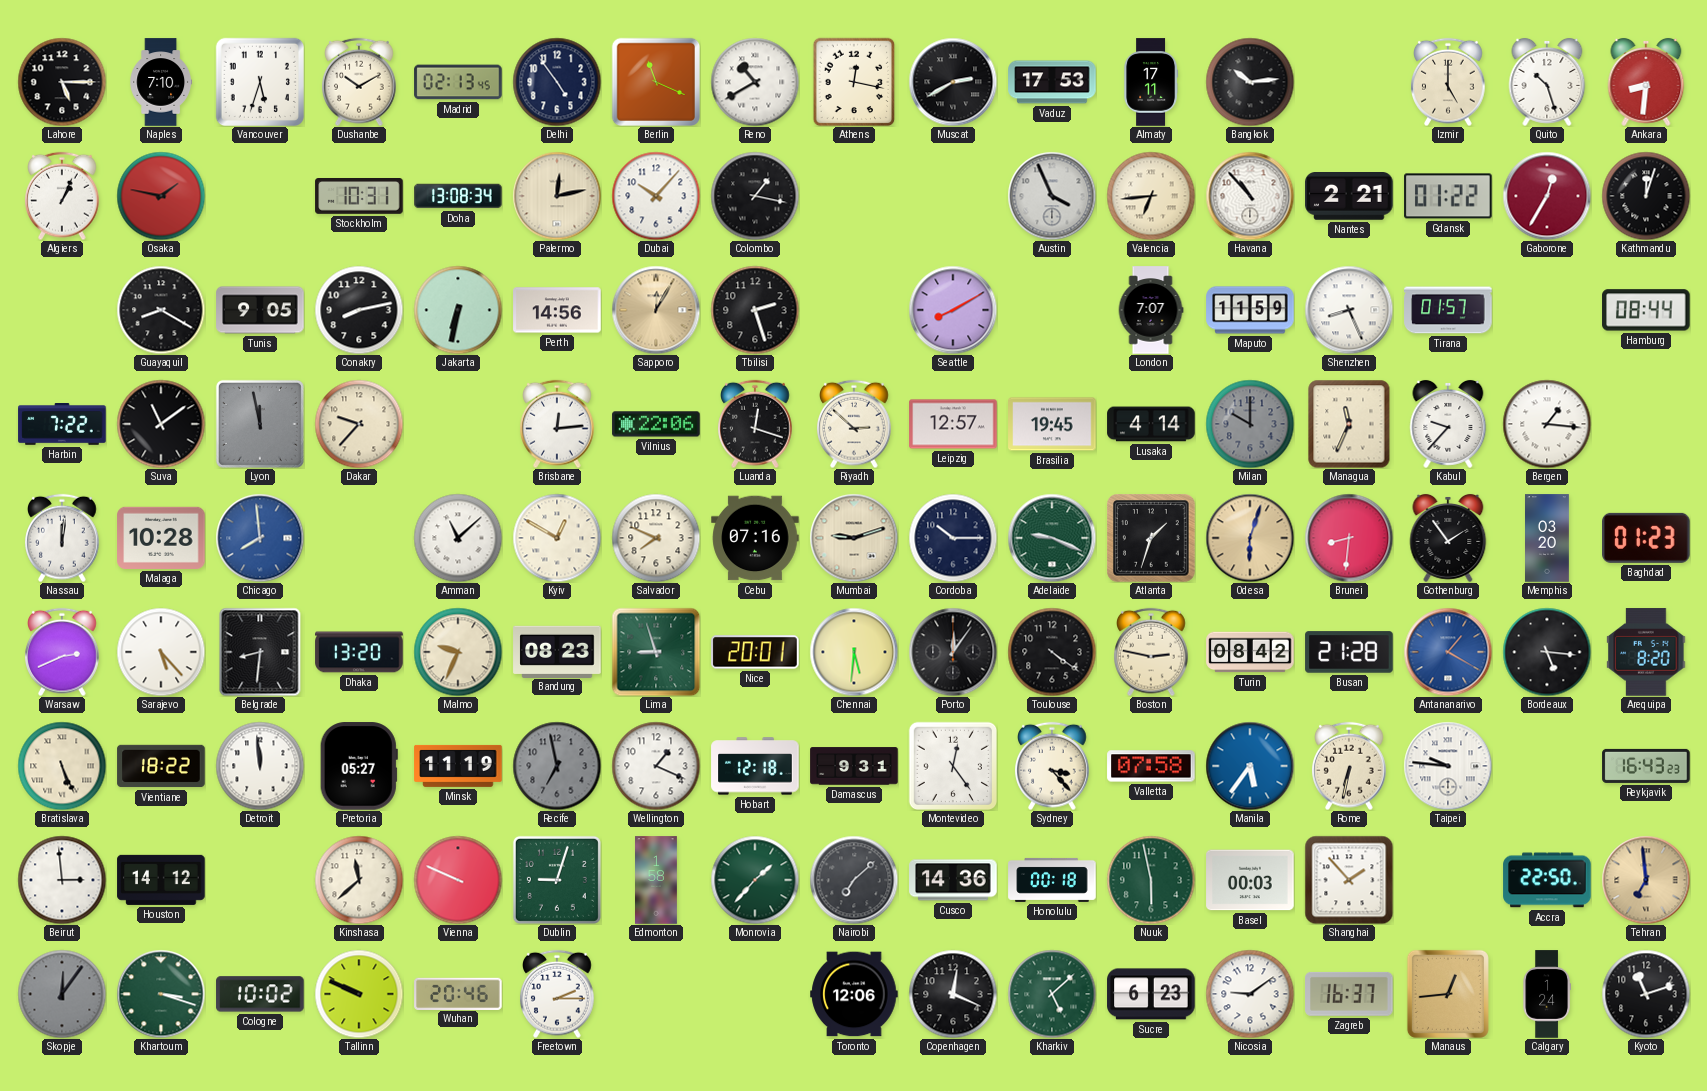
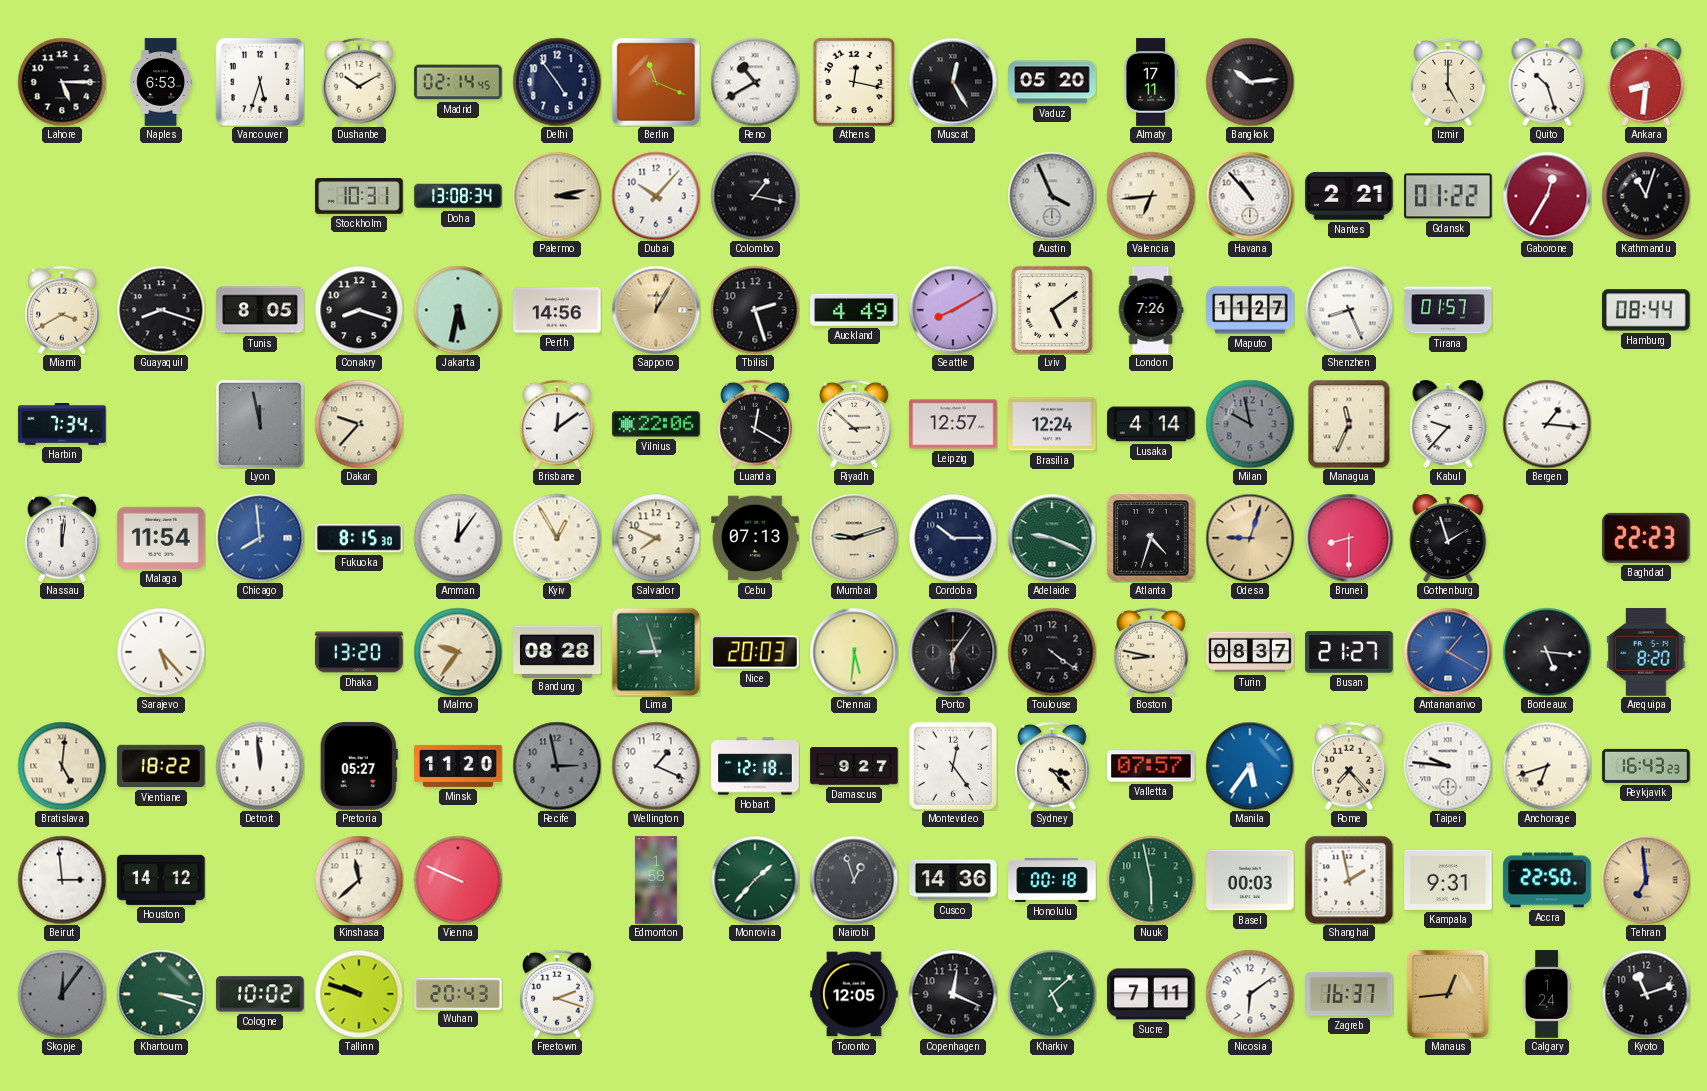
Naples: 7:10 -> 6:53 (161, 82)
Madrid: 02:13 -> 02:14 (458, 82)
Muscat: 2:40 -> 12:25 (953, 82)
Vaduz: 17:53 -> 05:20 (1052, 82)
Algiers: 1:04 -> none (63, 196)
Osaka: 1:47 -> none (161, 196)
Palermo: 12:13 -> 3:13 (557, 196)
Kathmandu: 12:03 -> 11:03 (1646, 196)
Miami: none -> 3:40 (63, 310)
Guayaquil: 8:20 -> 8:18 (161, 310)
Tunis: 9:05 -> 8:05 (260, 310)
Conakry: 8:13 -> 8:18 (359, 310)
Jakarta: 6:32 -> 5:32 (458, 310)
Auckland: none -> 4:49 (854, 310)
Lviv: none -> 5:09 (1052, 310)
London: 7:07 -> 7:26 (1151, 310)
Maputo: 11:59 -> 11:27 (1250, 310)
Harbin: 7:22 -> 7:34 (62, 424)
Suva: 11:09 -> none (161, 424)
Brisbane: 12:14 -> 12:09 (558, 424)
Luanda: 12:18 -> 12:20 (756, 424)
Brasilia: 19:45 -> 12:24 (1052, 424)
Milan: 10:00 -> 9:58 (1250, 424)
Malaga: 10:28 -> 11:54 (161, 538)
Fukuoka: none -> 8:15 (359, 538)
Amman: 11:08 -> 12:06 (458, 538)
Kyiv: 12:50 -> 12:55 (557, 538)
Cebu: 07:16 -> 07:13 (755, 538)
Atlanta: 1:33 -> 4:33 (1152, 539)
Odesa: 6:03 -> 9:03 (1250, 538)
Brunei: 8:31 -> 8:30 (1349, 538)
Gothenburg: 1:54 -> 1:57 (1448, 538)
Memphis: 03:20 -> none (1548, 538)
Baghdad: 01:23 -> 22:23 (1646, 538)
Warsaw: 2:41 -> none (63, 652)
Belgrade: 8:31 -> none (260, 652)
Malmo: 9:34 -> 9:36 (458, 652)
Bandung: 08:23 -> 08:28 (557, 651)
Nice: 20:01 -> 20:03 (755, 652)
Porto: 12:06 -> 6:06 (953, 652)
Boston: 2:47 -> 8:47 (1152, 652)
Turin: 08:42 -> 08:37 (1250, 652)
Busan: 21:28 -> 21:27 (1349, 652)
Bratislava: 5:26 -> 5:01 (62, 766)
Minsk: 11:19 -> 11:20 (458, 766)
Recife: 6:58 -> 2:58 (557, 766)
Damascus: 9:31 -> 9:27 (854, 766)
Valletta: 07:58 -> 07:57 (1151, 766)
Rome: 6:32 -> 7:23 (1350, 766)
Anchorage: none -> 6:42 (1547, 766)
Dublin: 9:03 -> none (557, 880)
Nairobi: 7:08 -> 12:57 (854, 880)
Shanghai: 1:53 -> 1:58 (1349, 880)
Kampala: none -> 9:31 (1448, 880)
Tallinn: 9:49 -> 9:48 (359, 994)
Wuhan: 20:46 -> 20:43 (458, 993)
Freetown: 2:15 -> 2:18 (558, 994)
Toronto: 12:06 -> 12:05 (854, 994)
Sucre: 6:23 -> 7:11 (1151, 994)
Nicosia: 9:09 -> 6:09 (1250, 994)
